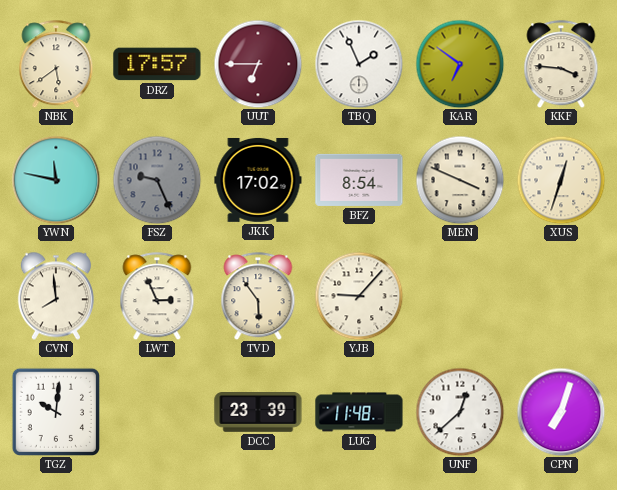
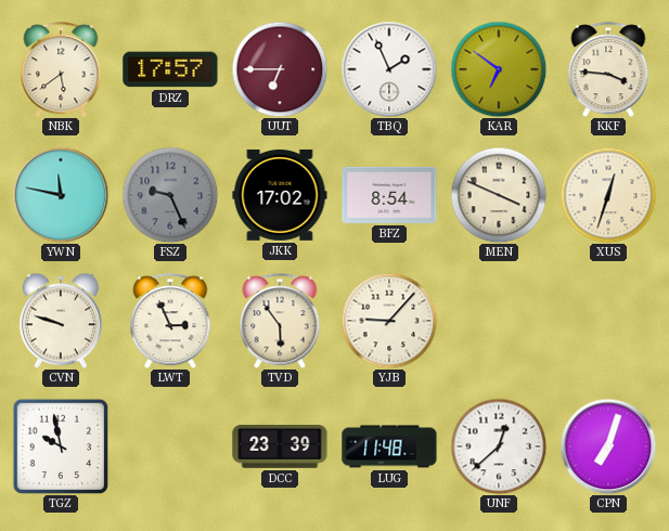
CVN: 7:59 -> 9:48 (61, 321)
TGZ: 10:01 -> 9:58 (60, 445)
